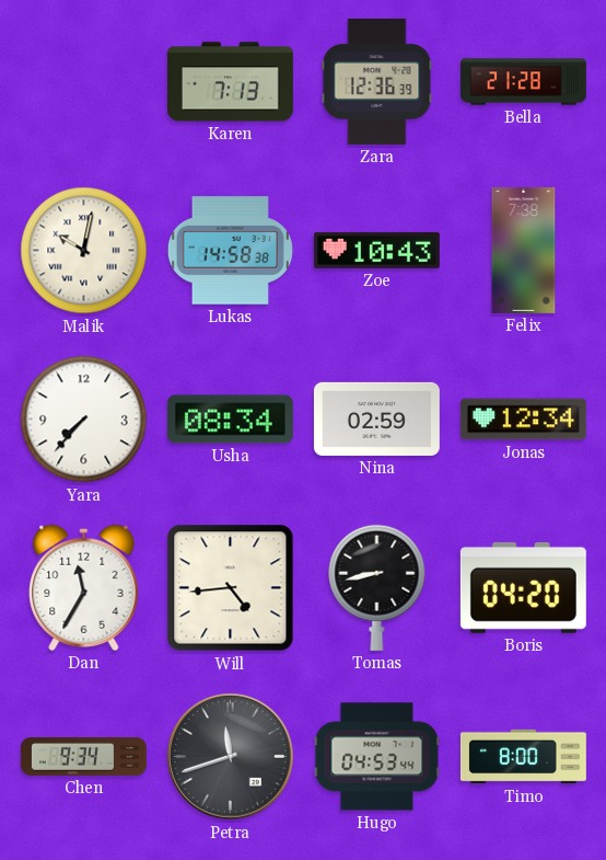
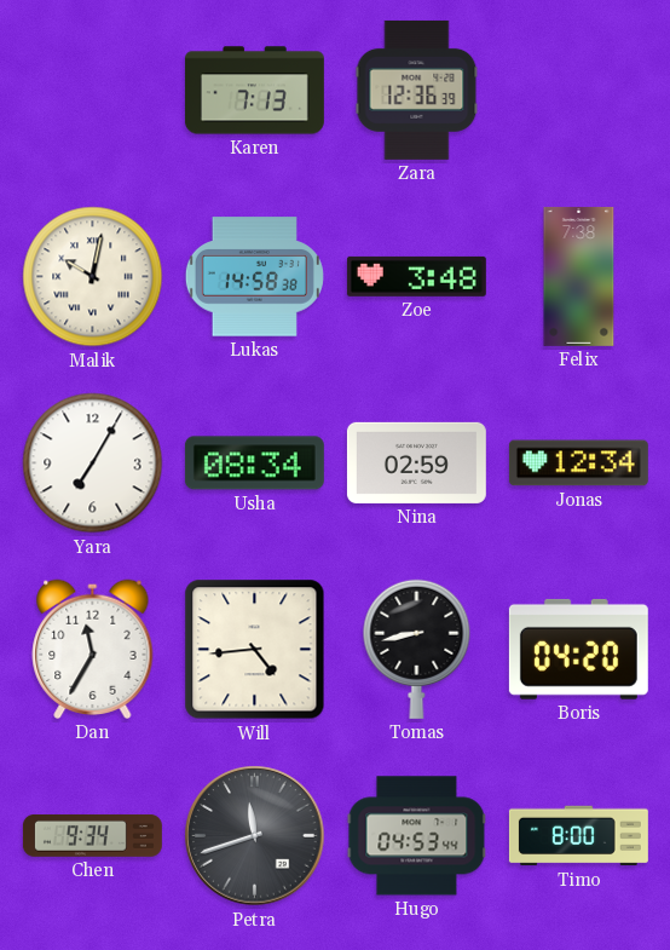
Bella: 21:28 -> none (523, 82)
Zoe: 10:43 -> 3:48 (416, 276)
Yara: 7:37 -> 7:05 (93, 464)
